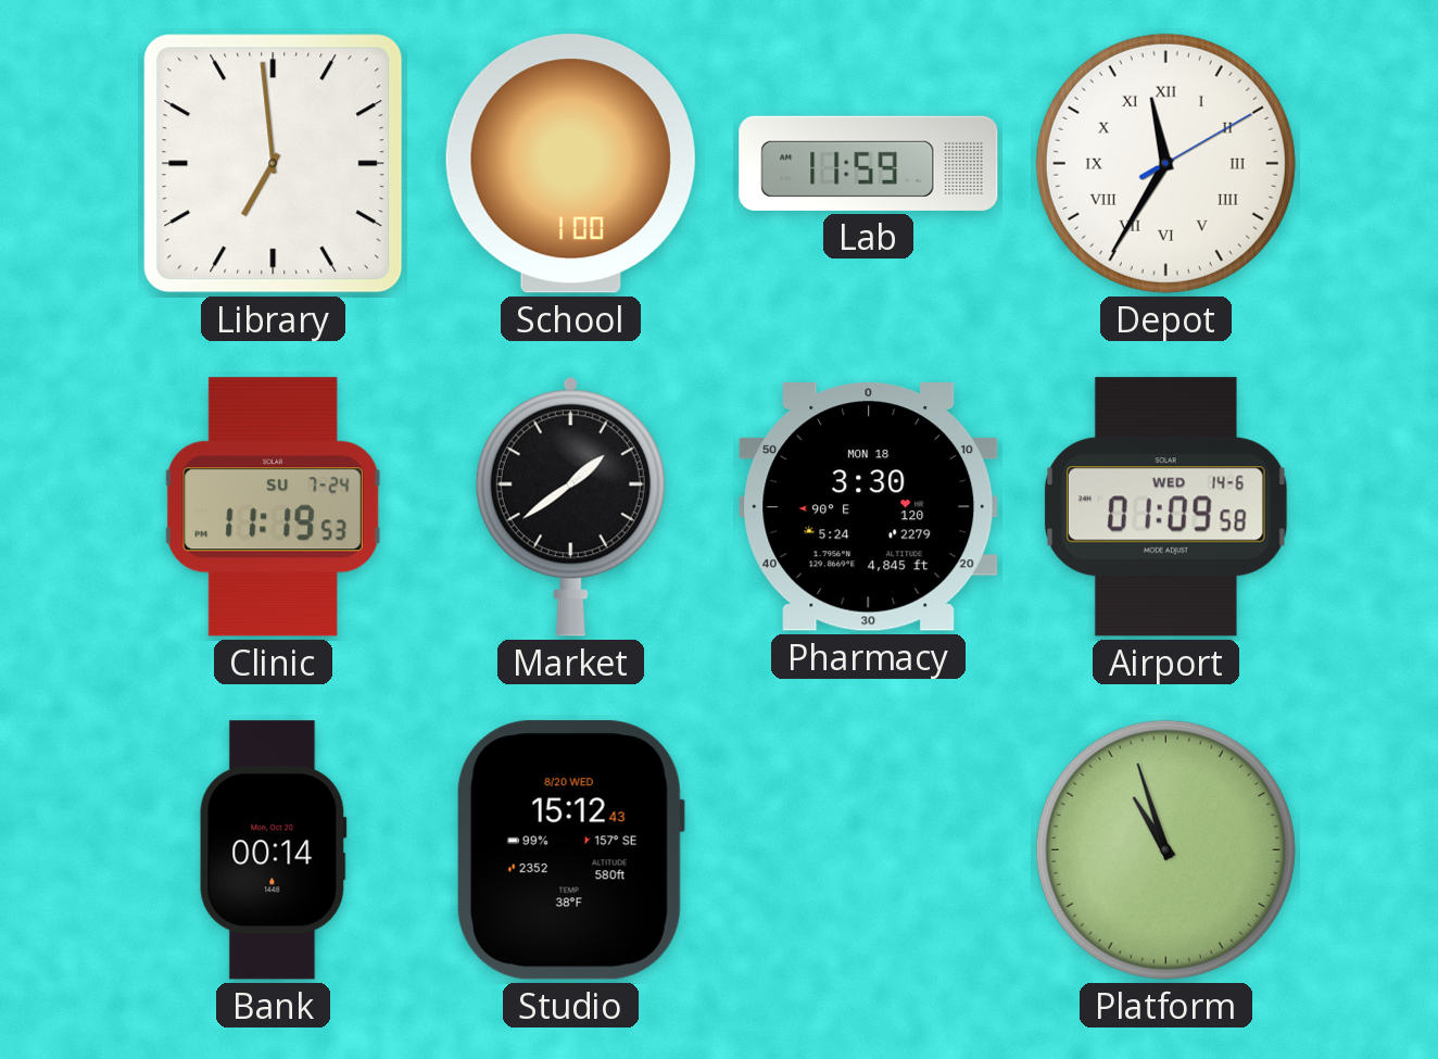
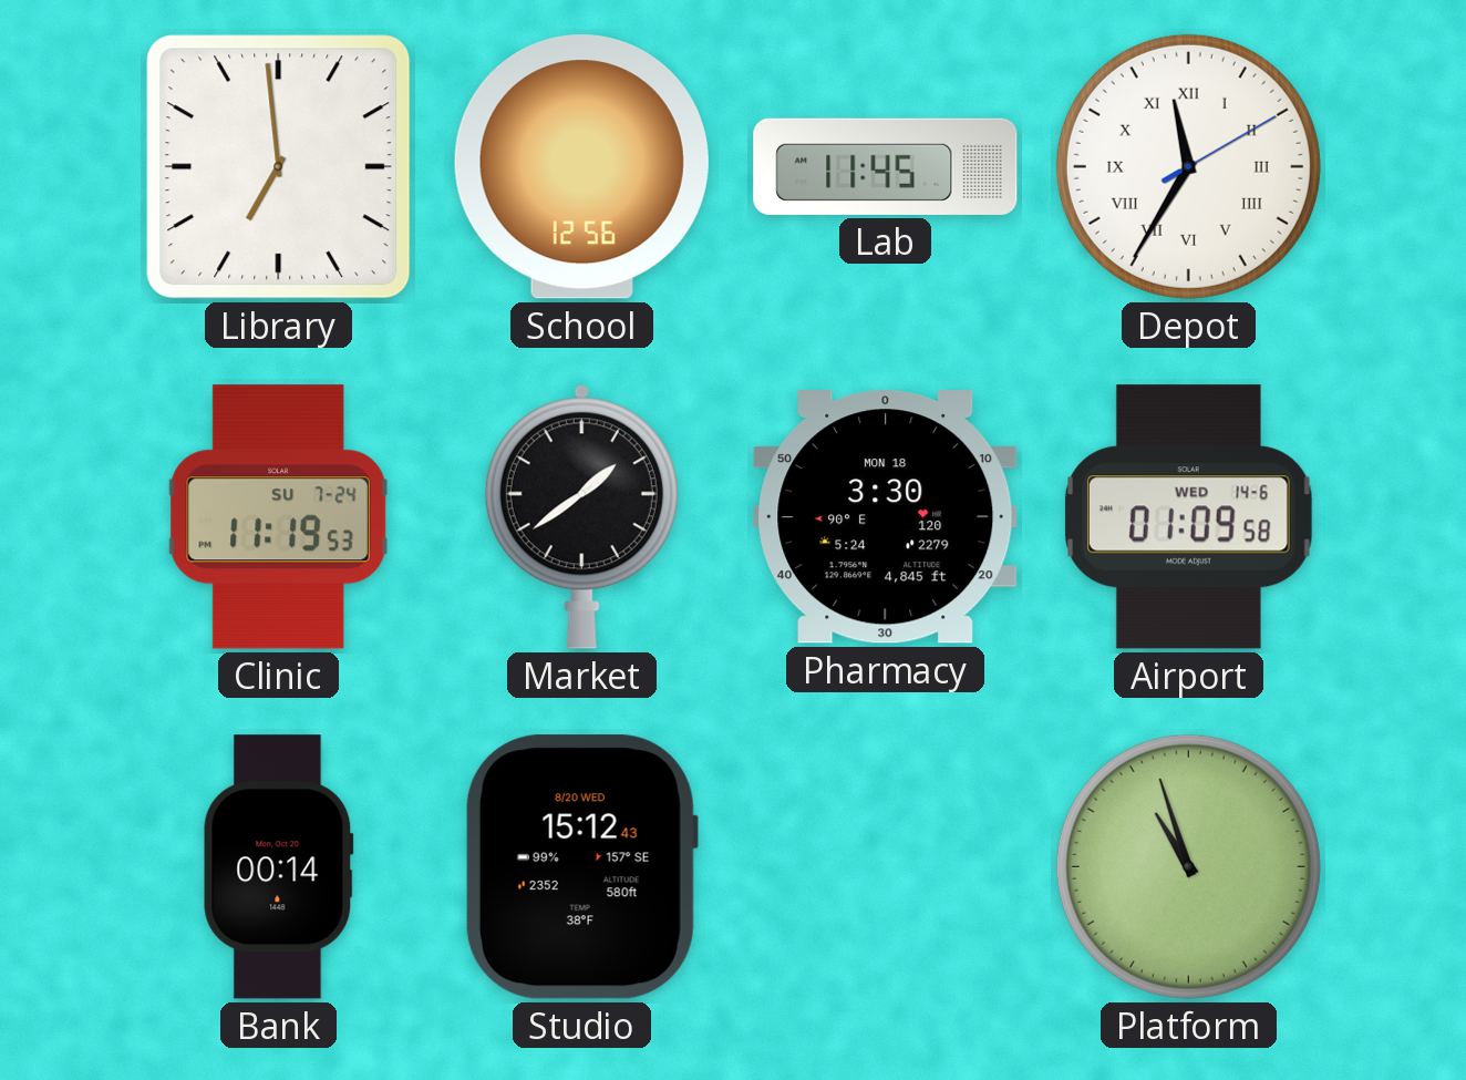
School: 1:00 -> 12:56 (581, 167)
Lab: 11:59 -> 11:45 (886, 166)
